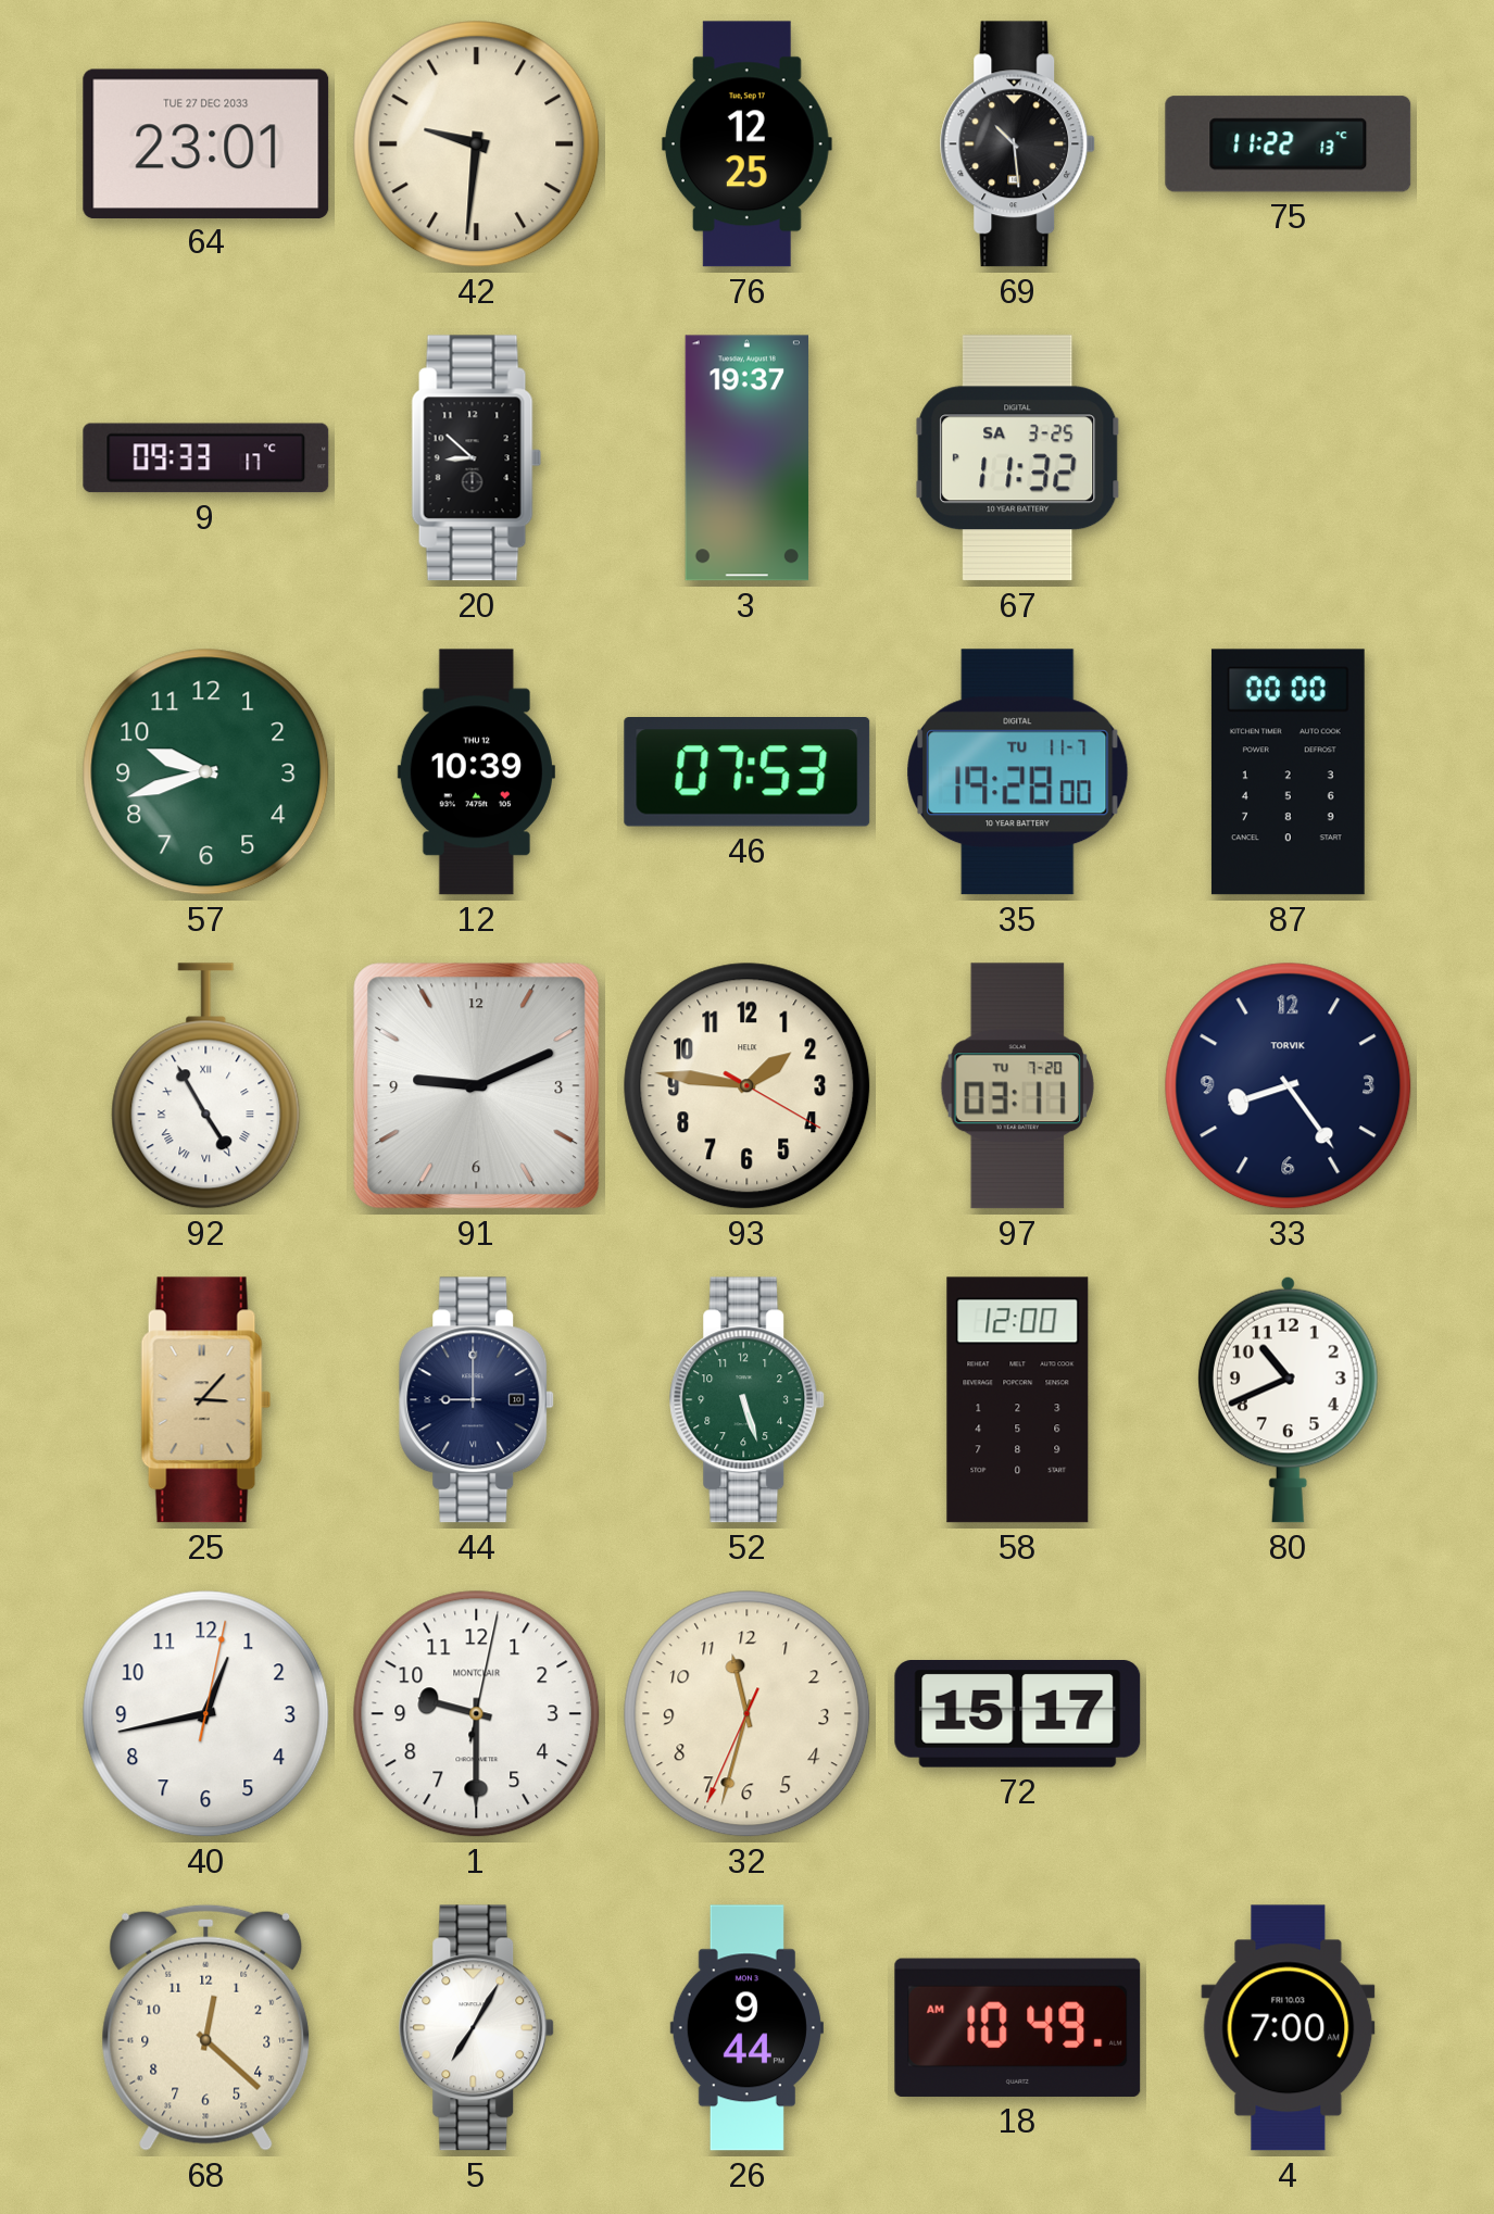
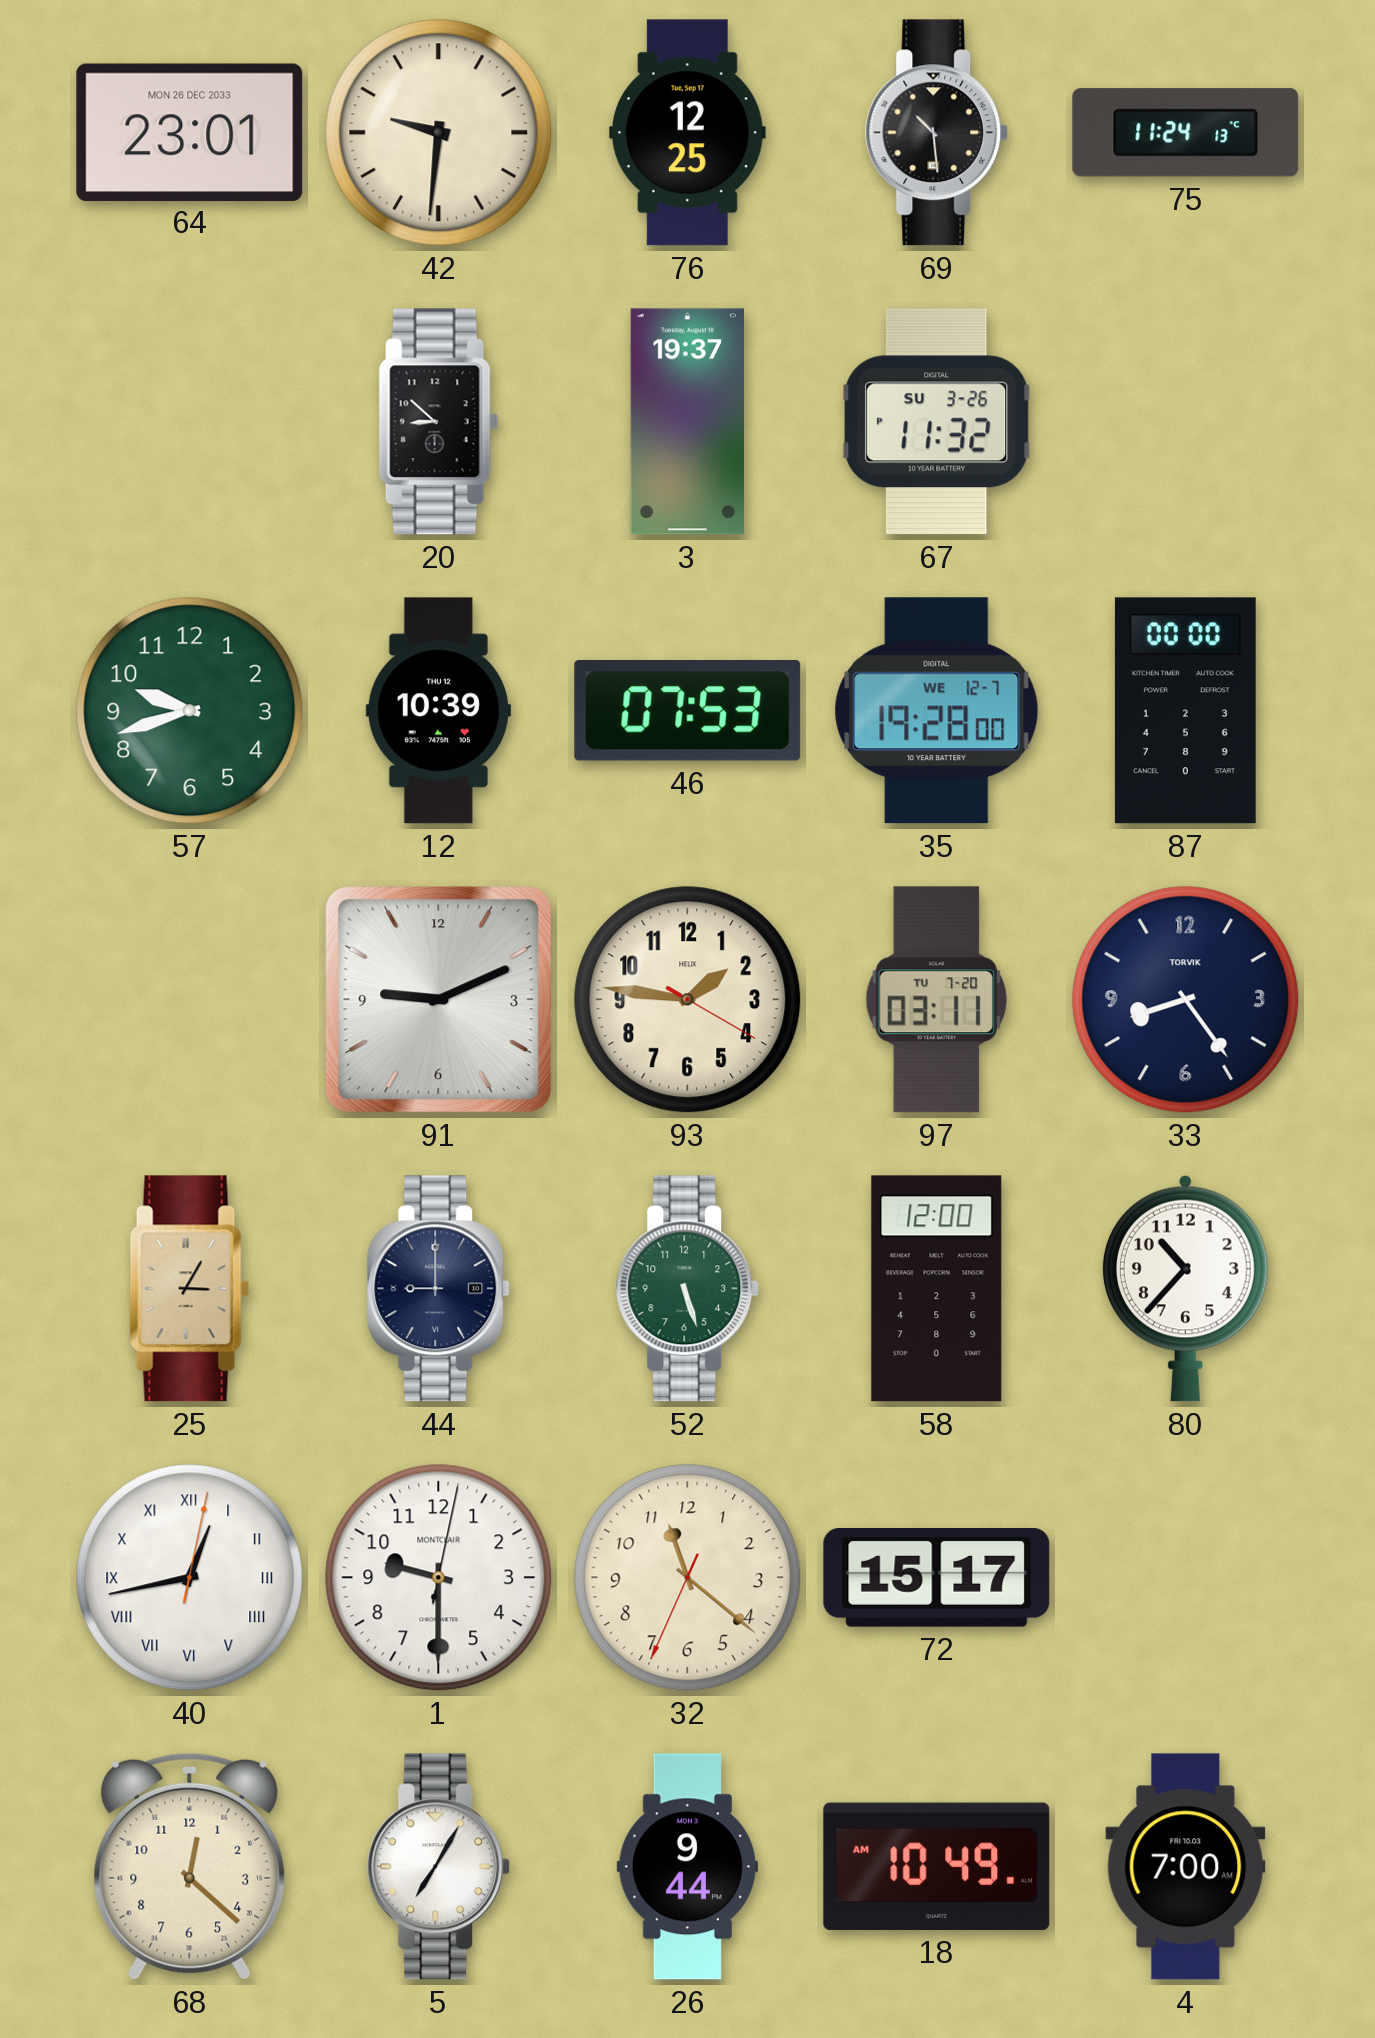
64 date: TUE 27 DEC 2033 -> MON 26 DEC 2033 (190, 132)
75: 11:22 -> 11:24 (1186, 133)
9: 09:33 -> none (206, 458)
67 date: SA 3-25 -> SU 3-26 (937, 422)
35 date: TU 11-7 -> WE 12-7 (937, 711)
92: 4:55 -> none (206, 1086)
25: 3:07 -> 3:05 (190, 1289)
80: 10:41 -> 10:37 (1185, 1288)
40 numerals: Arabic -> Roman (190, 1578)
32: 11:32 -> 11:21 (688, 1578)
